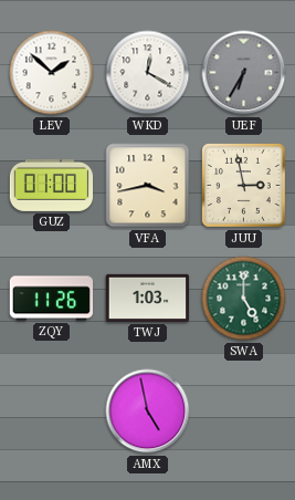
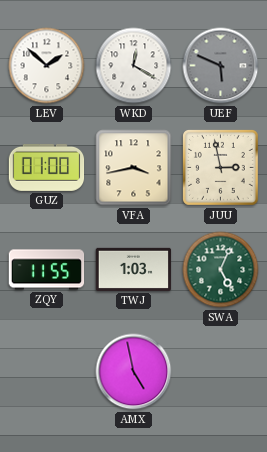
UEF: 6:35 -> 5:49 (221, 66)
ZQY: 11:26 -> 11:55 (47, 270)
SWA: 5:00 -> 5:04 (221, 270)
